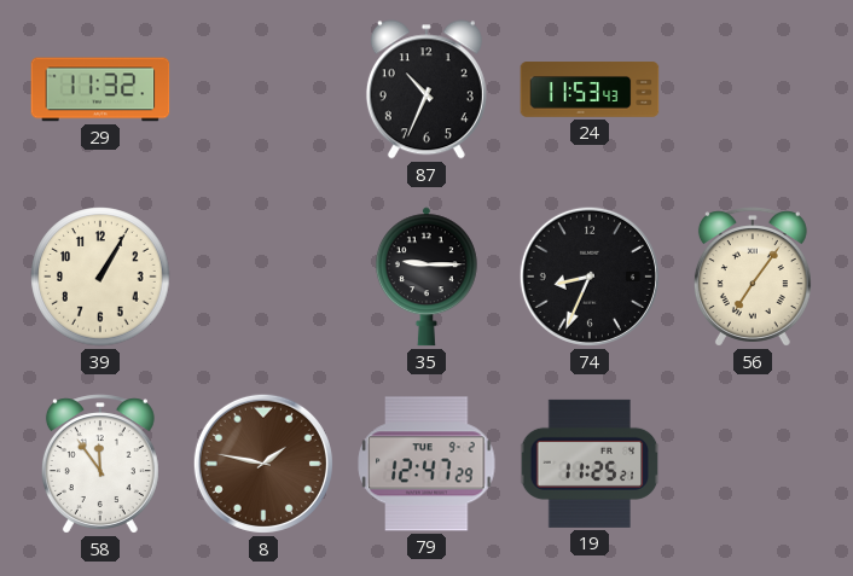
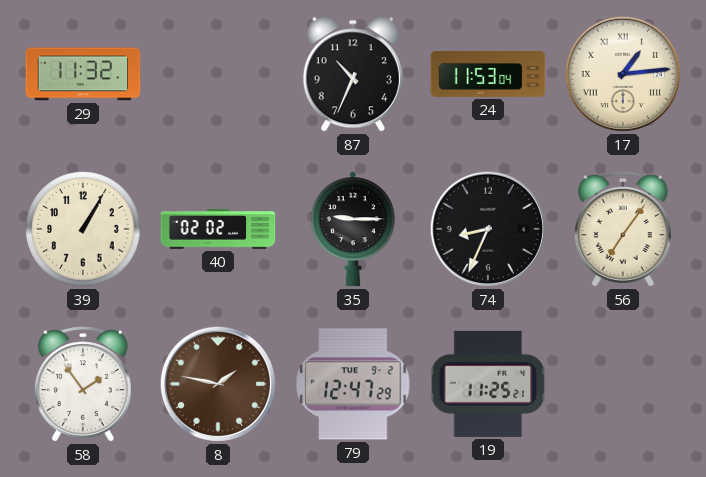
24: 11:53:43 -> 11:53:04 (488, 74)
17: none -> 1:14 (623, 74)
40: none -> 02:02 (218, 229)
58: 11:54 -> 1:54 (83, 384)
